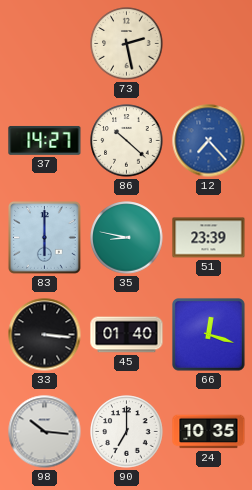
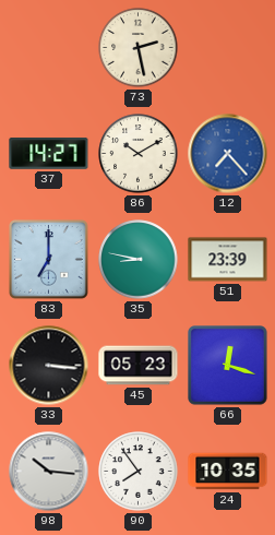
86: 10:22 -> 10:10 (139, 154)
83: 6:00 -> 7:00 (48, 259)
45: 01:40 -> 05:23 (139, 366)
90: 7:00 -> 7:54 (139, 472)
